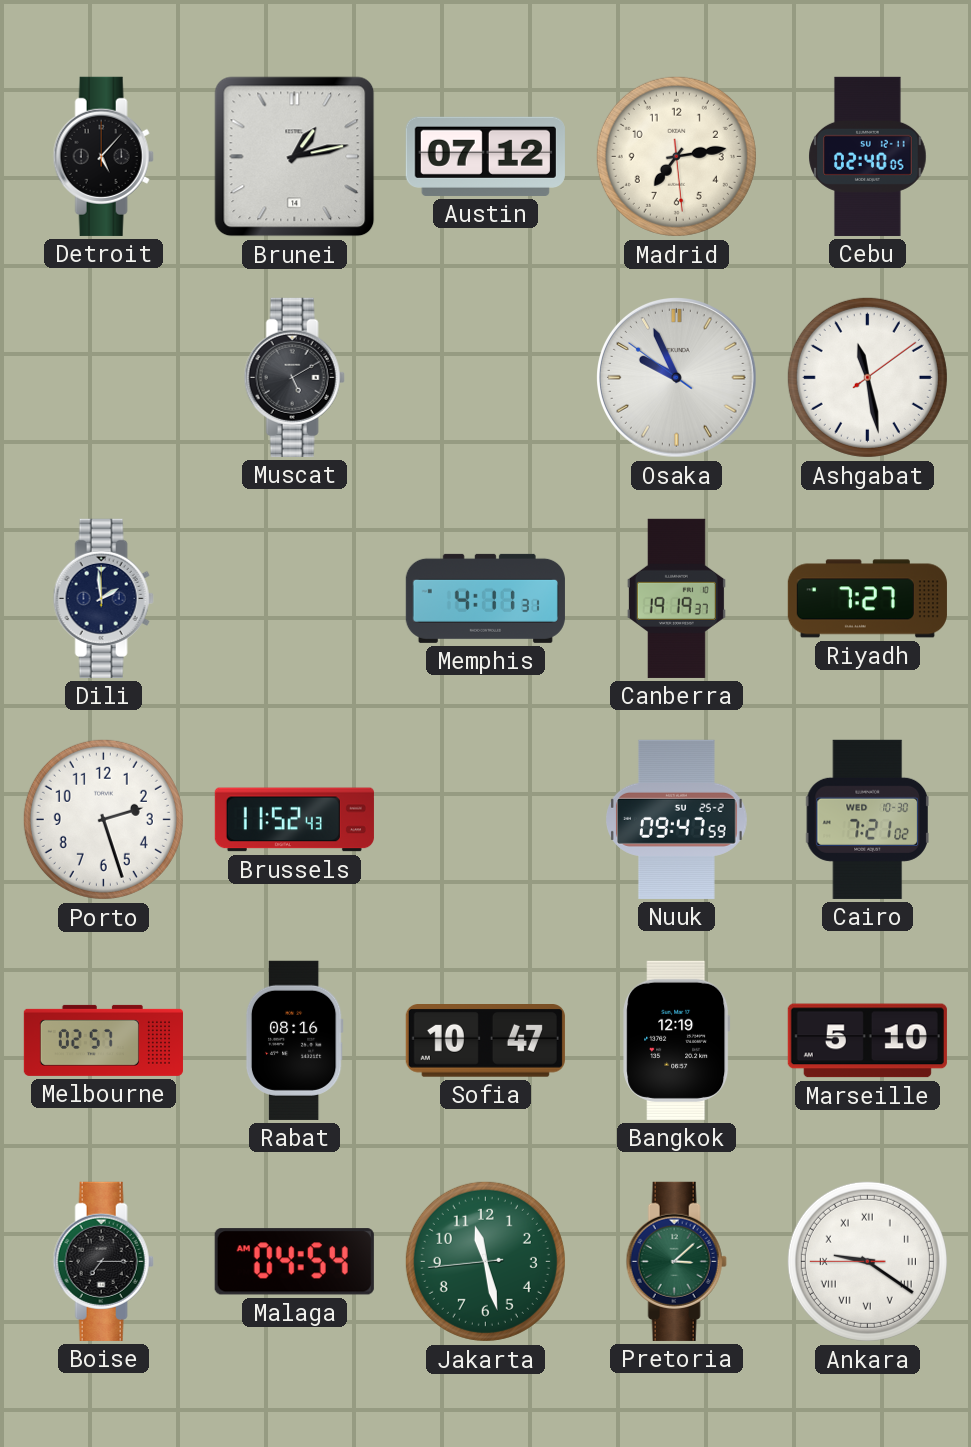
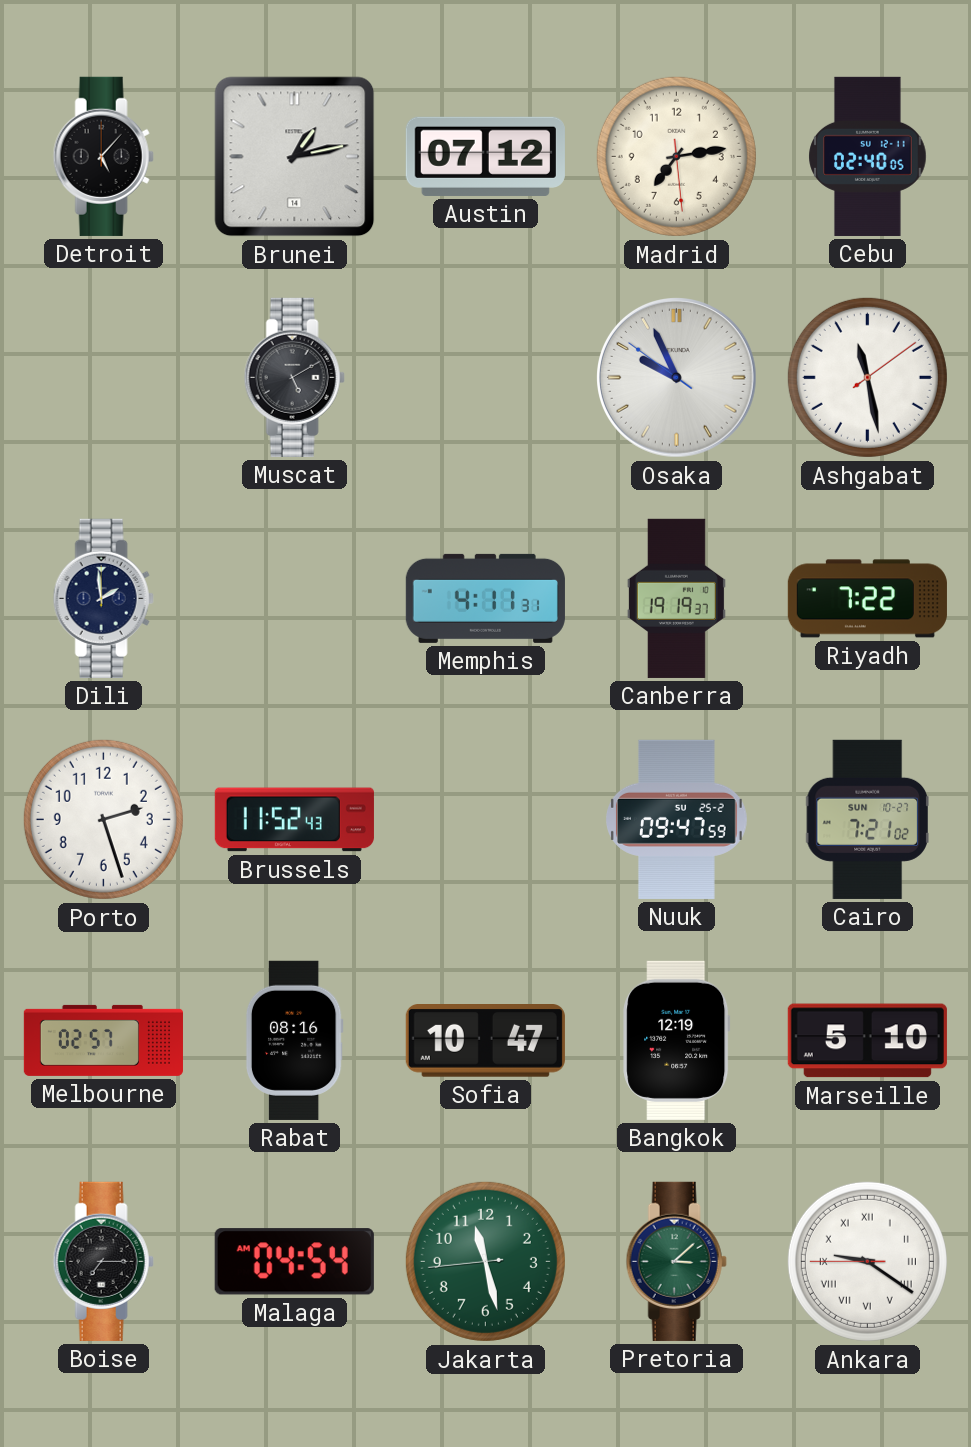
Riyadh: 7:27 -> 7:22 (867, 599)
Cairo date: WED 10-30 -> SUN 10-27 (867, 819)
